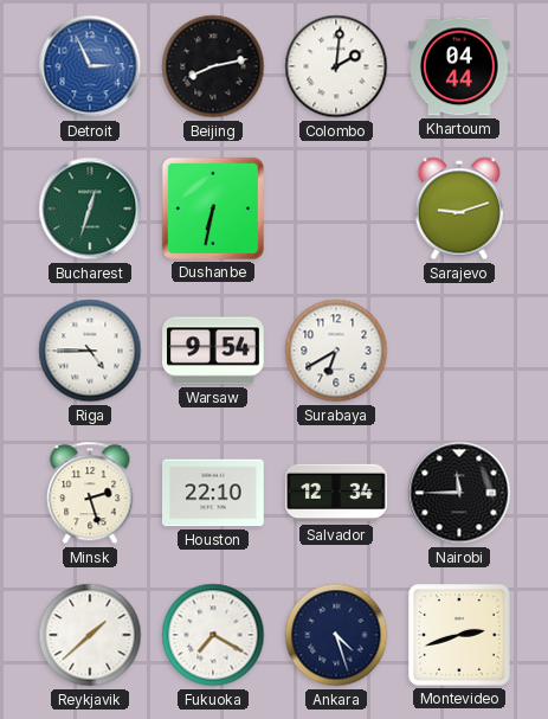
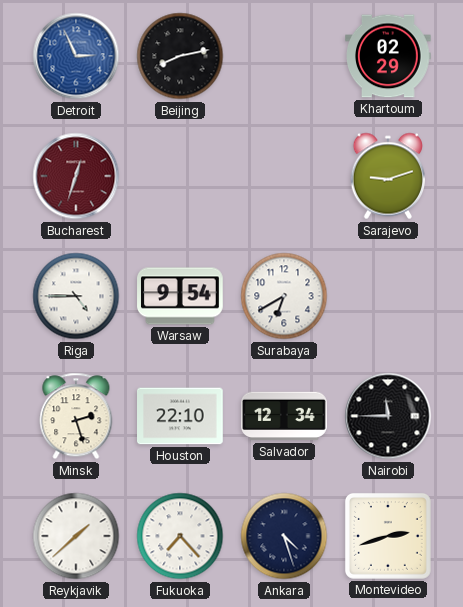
Colombo: 2:01 -> none (336, 66)
Khartoum: 04:44 -> 02:29 (389, 56)
Bucharest dial: green -> burgundy (76, 176)
Dushanbe: 6:32 -> none (213, 208)
Fukuoka: 7:20 -> 7:23 (180, 536)
